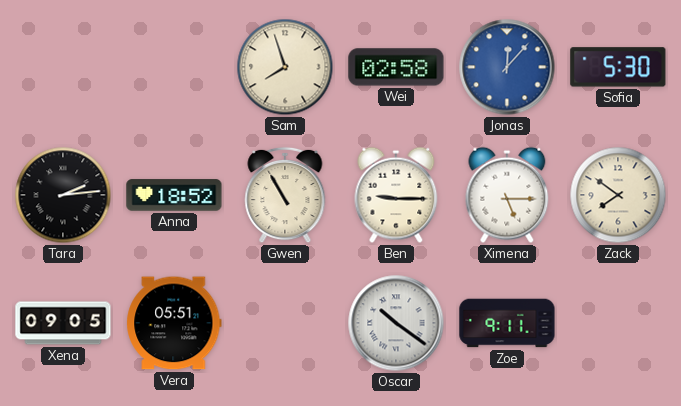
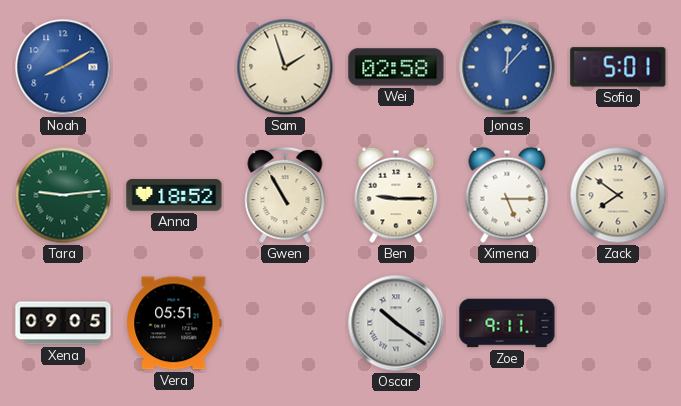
Noah: none -> 8:10 (63, 67)
Sam: 7:57 -> 1:57 (285, 67)
Sofia: 5:30 -> 5:01 (618, 67)
Tara: 2:14 -> 9:14 (63, 195)
Tara dial: black -> green (63, 195)
